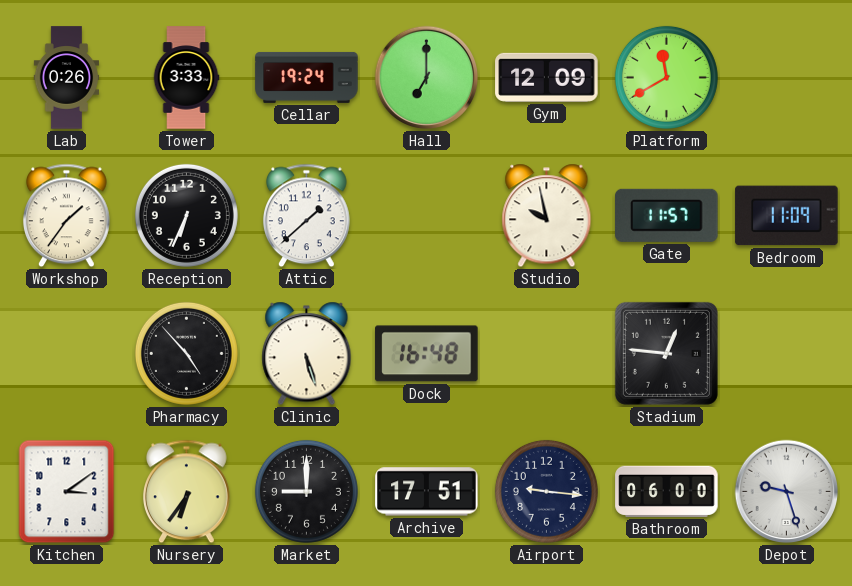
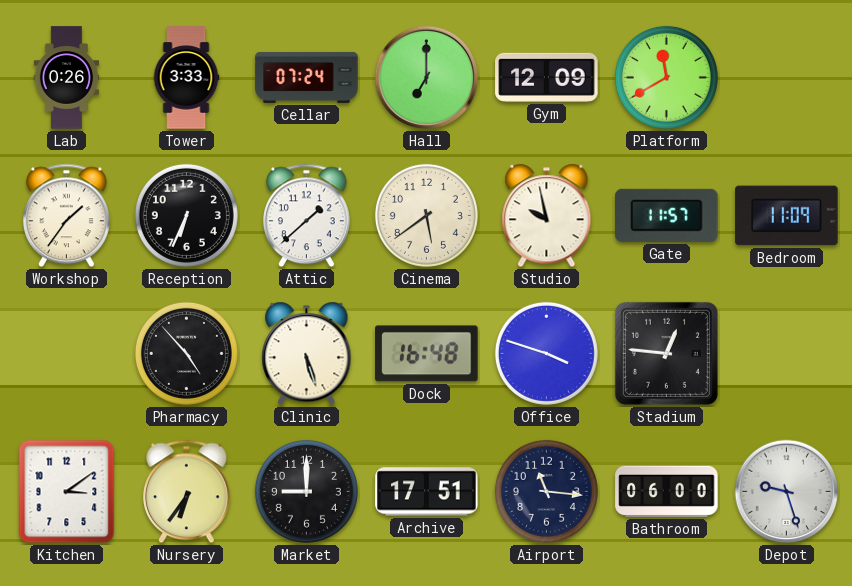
Cellar: 19:24 -> 07:24 (307, 77)
Cinema: none -> 5:39 (426, 215)
Office: none -> 3:48 (546, 353)
Airport: 9:16 -> 11:16 (546, 491)
